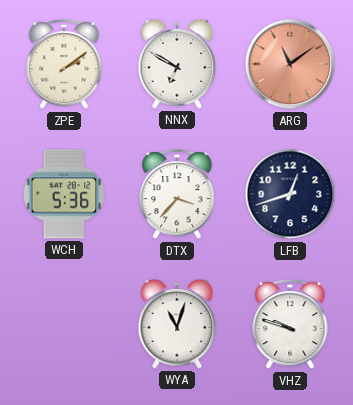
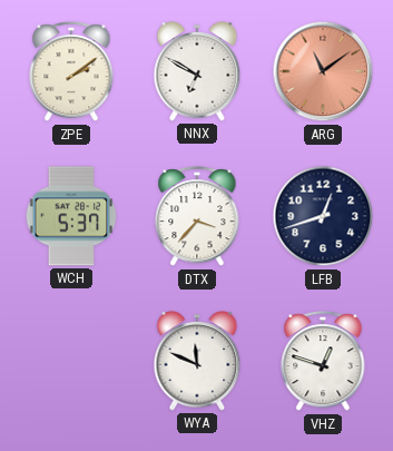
WCH: 5:36 -> 5:37 (71, 216)
WYA: 11:03 -> 11:49 (197, 361)
VHZ: 9:48 -> 12:48 (323, 362)
